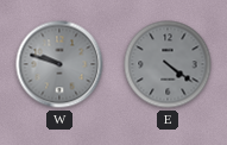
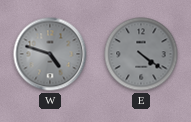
W: 9:48 -> 4:48 (50, 54)
